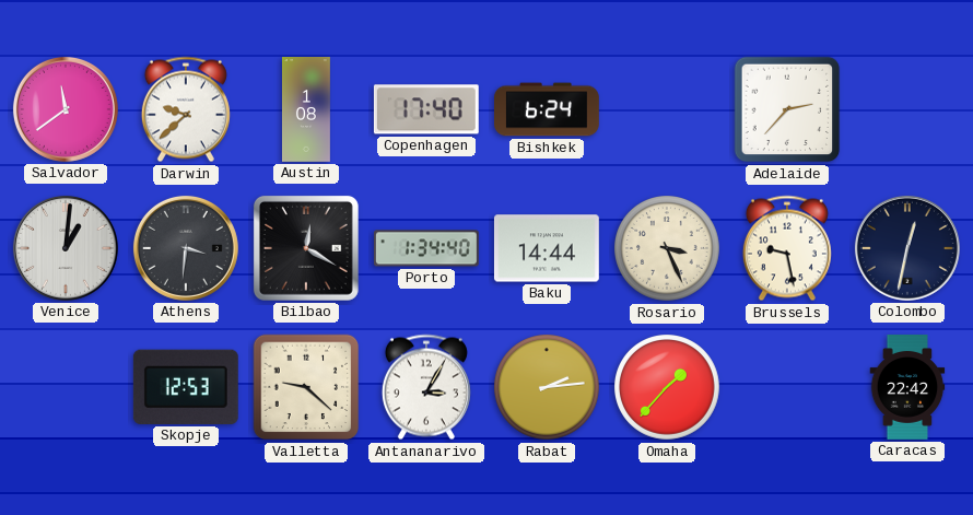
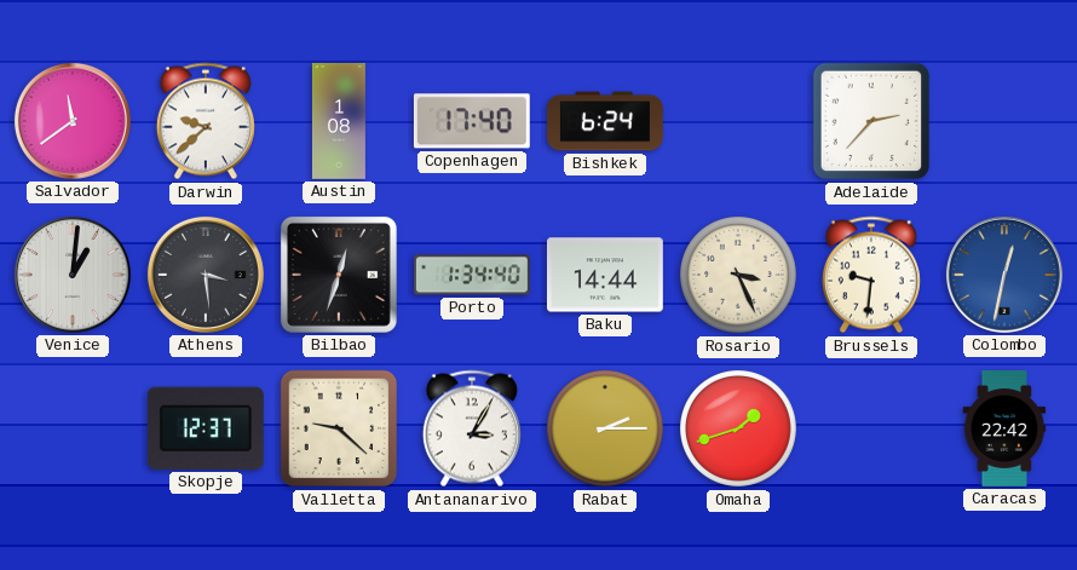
Athens: 3:31 -> 3:29 (206, 275)
Bilbao: 12:20 -> 12:33 (339, 275)
Brussels: 9:28 -> 9:31 (871, 275)
Colombo dial: navy -> blue (1004, 275)
Skopje: 12:53 -> 12:37 (206, 428)
Rabat: 2:14 -> 2:15 (606, 430)
Omaha: 1:37 -> 1:42 (739, 430)
